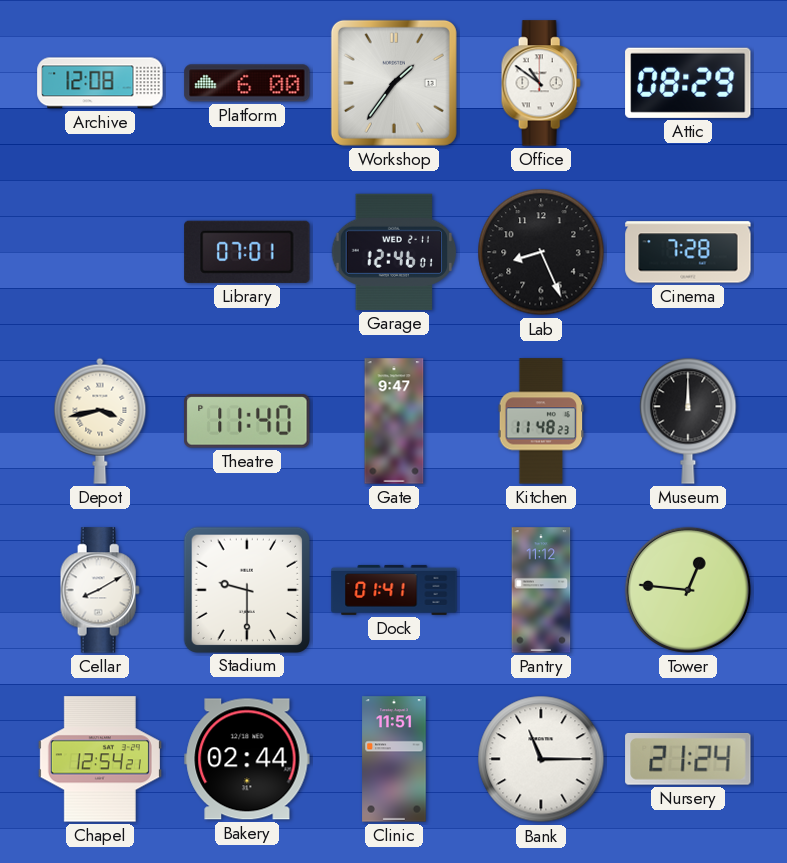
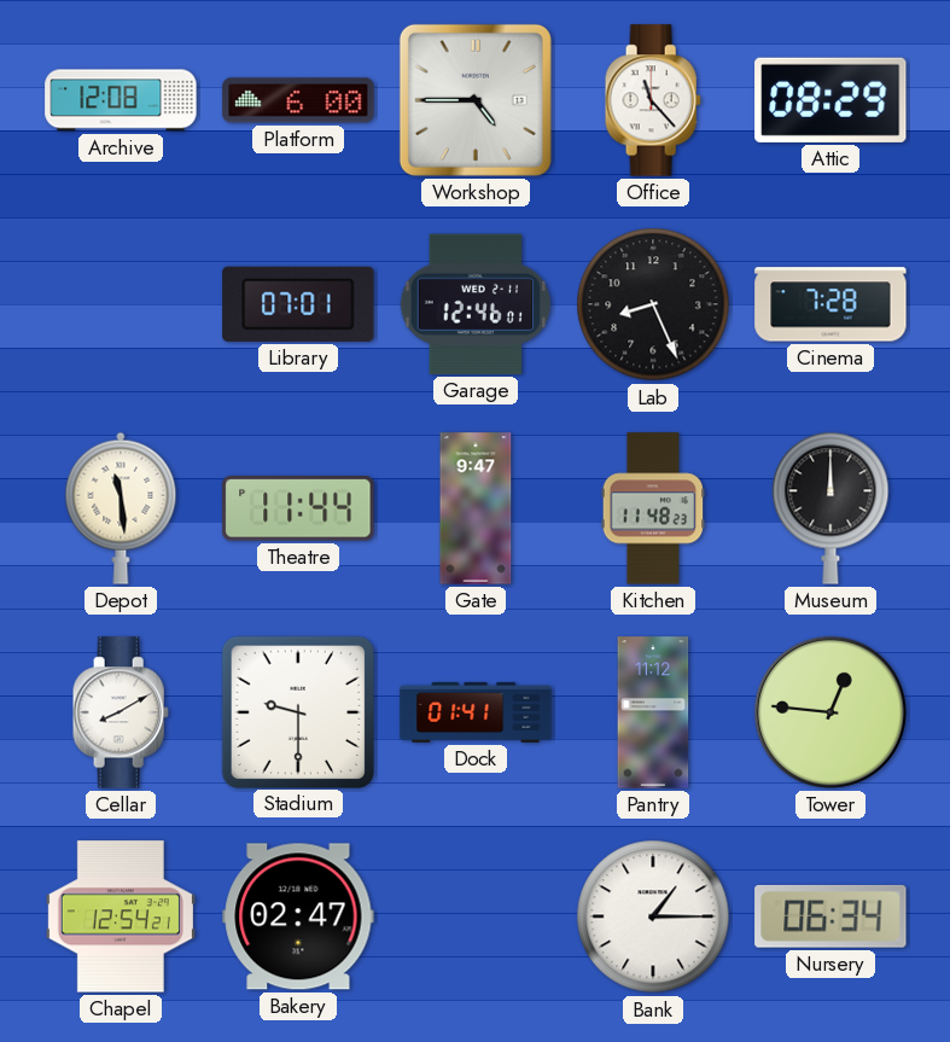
Workshop: 1:36 -> 4:45 (476, 100)
Office: 10:51 -> 11:23 (653, 100)
Depot: 3:43 -> 11:29 (121, 508)
Theatre: 11:40 -> 11:44 (298, 508)
Bakery: 02:44 -> 02:47 (298, 916)
Clinic: 11:51 -> none (394, 759)
Bank: 11:15 -> 1:15 (653, 916)
Nursery: 21:24 -> 06:34 (830, 916)
